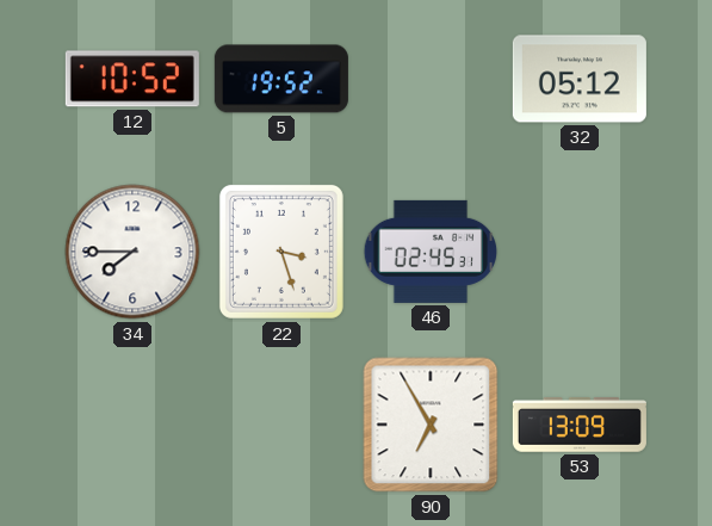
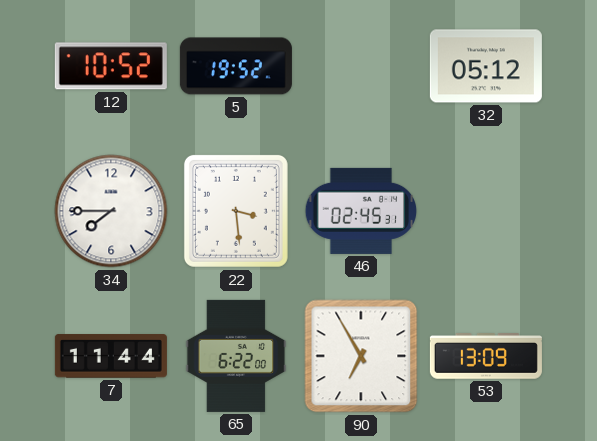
22: 3:27 -> 3:29 (236, 211)
7: none -> 11:44 (111, 356)
65: none -> 6:22 (236, 356)
